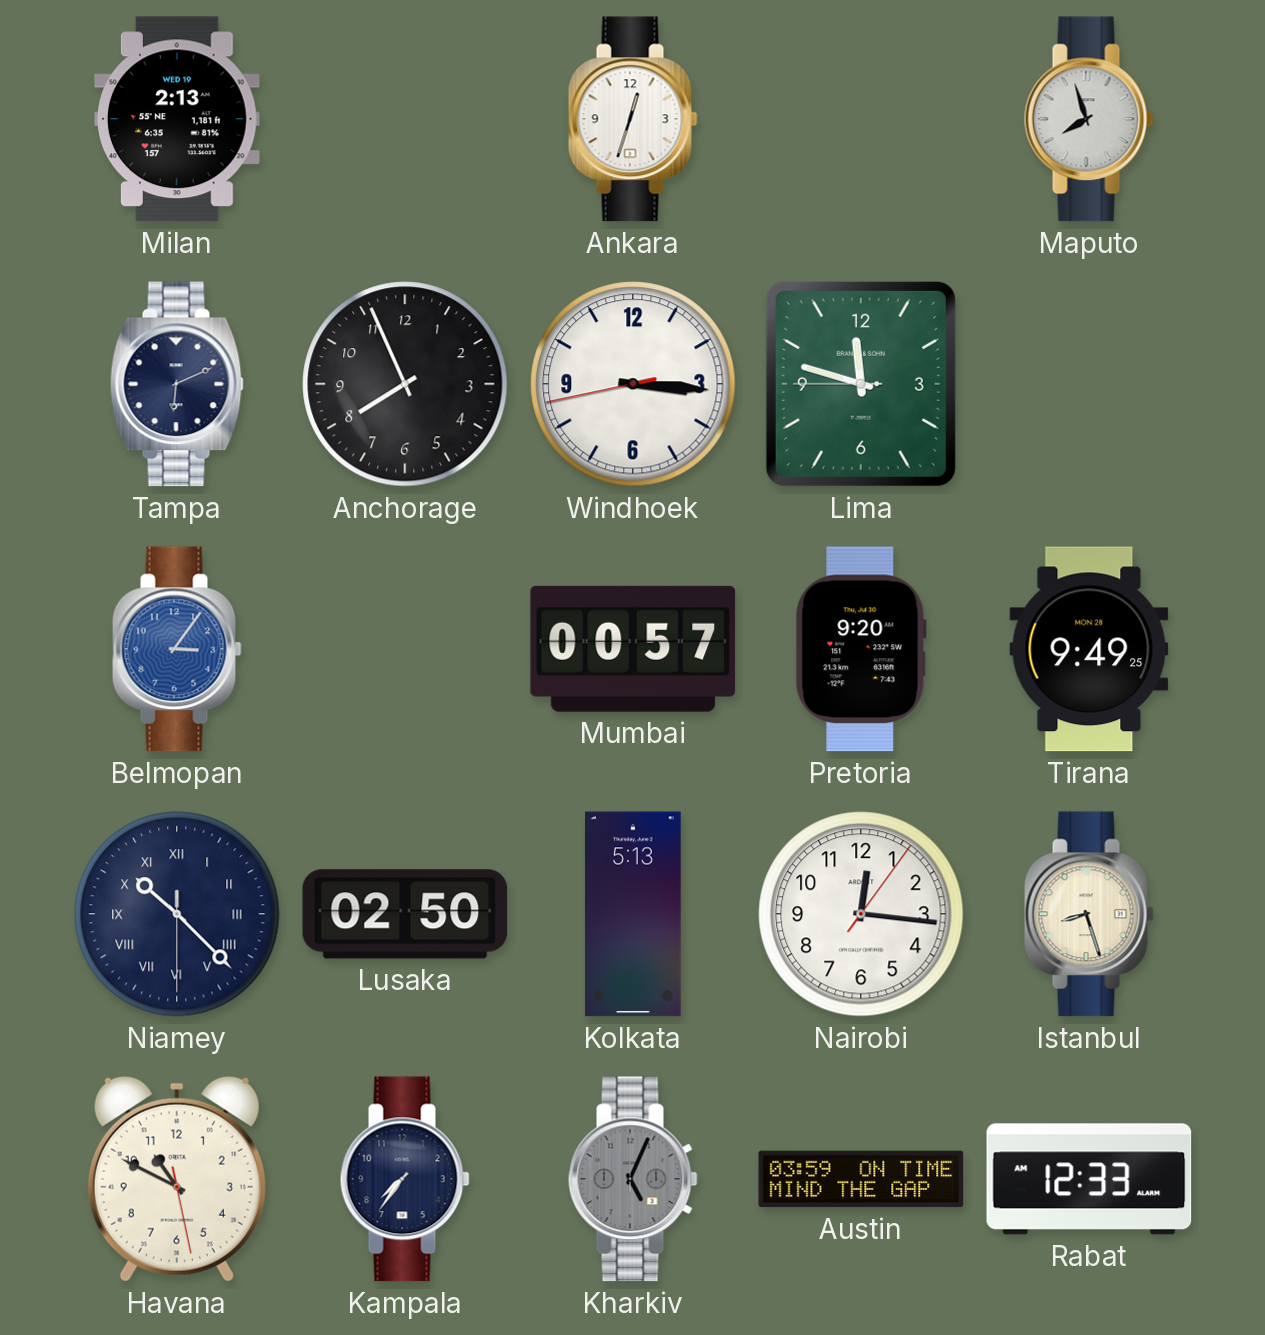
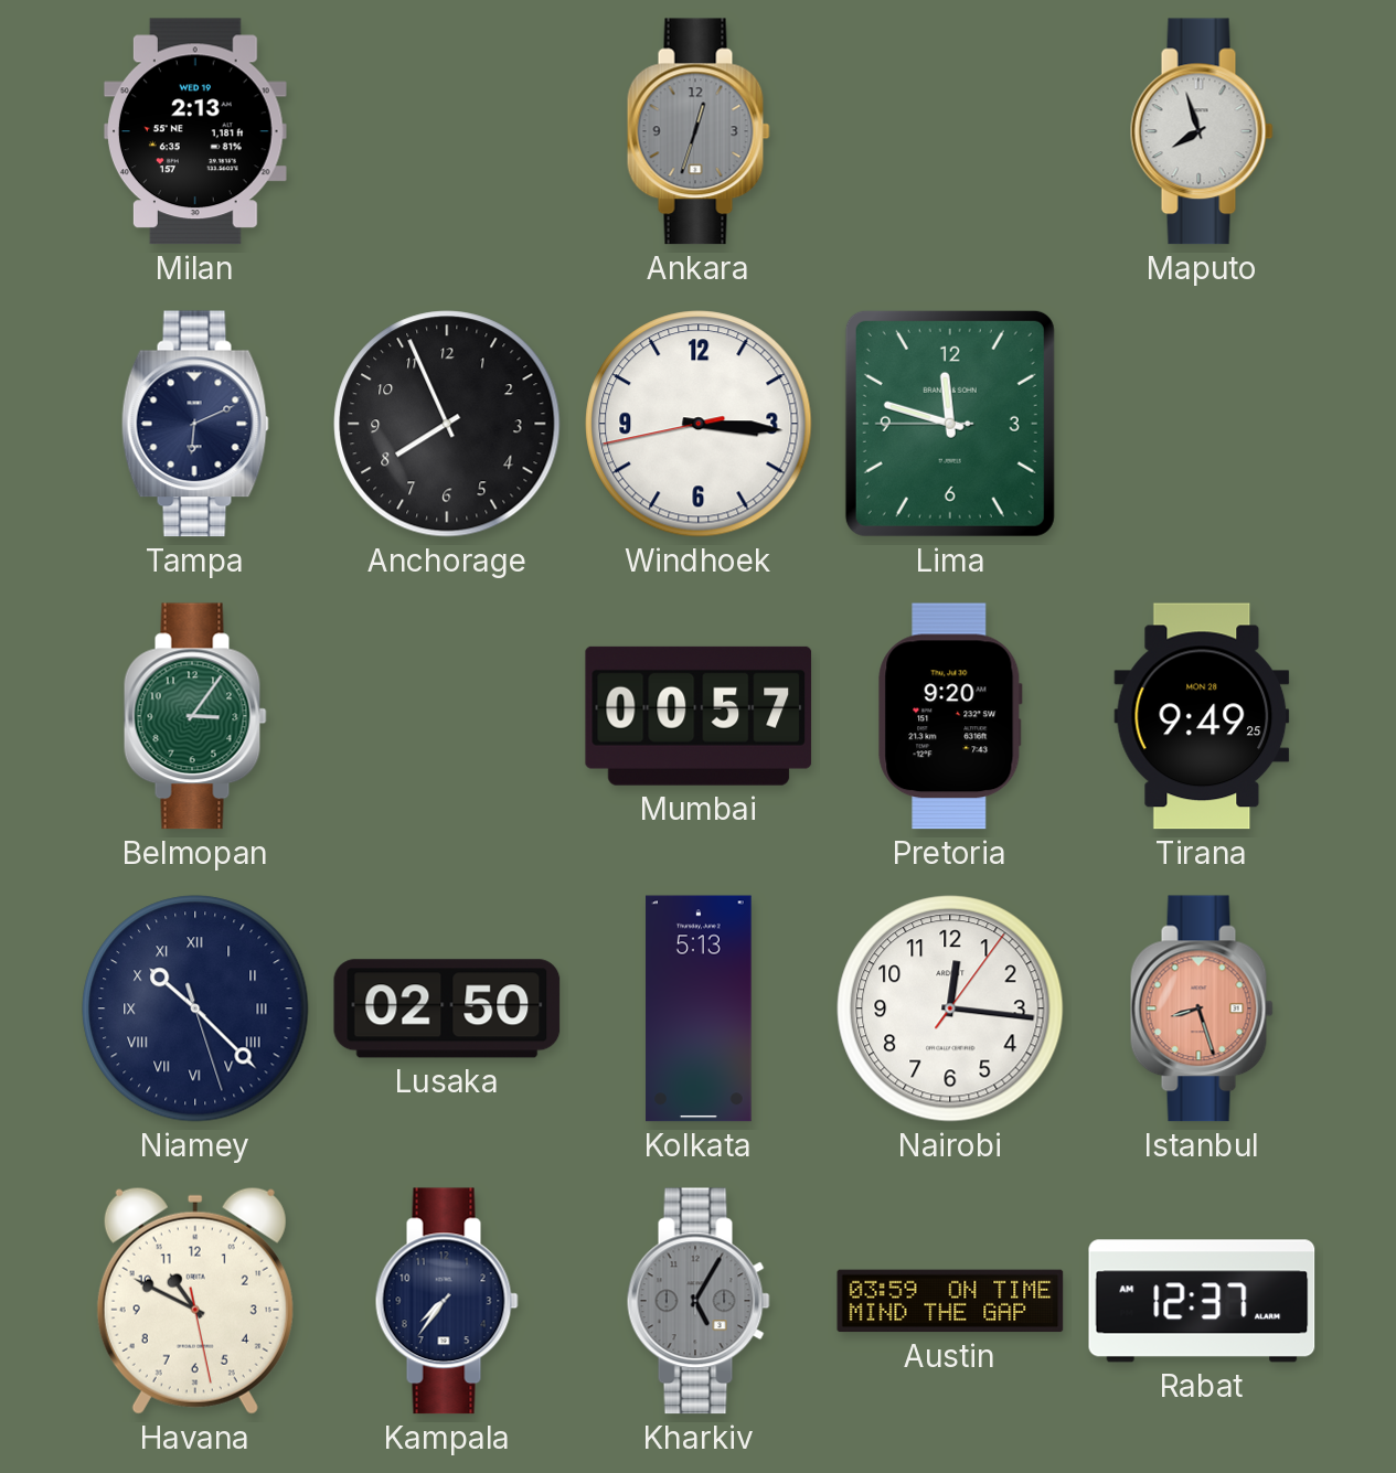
Ankara dial: white -> grey (699, 131)
Belmopan dial: blue -> green (195, 716)
Niamey: 10:22:30 -> 10:22:27 (195, 1008)
Istanbul dial: cream -> salmon (1202, 1008)
Kharkiv: 5:04 -> 5:05 (699, 1301)
Rabat: 12:33 -> 12:37 (1202, 1301)
